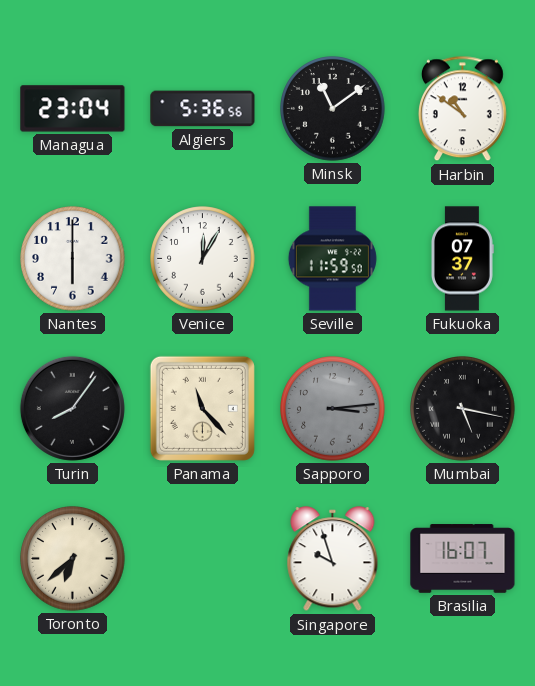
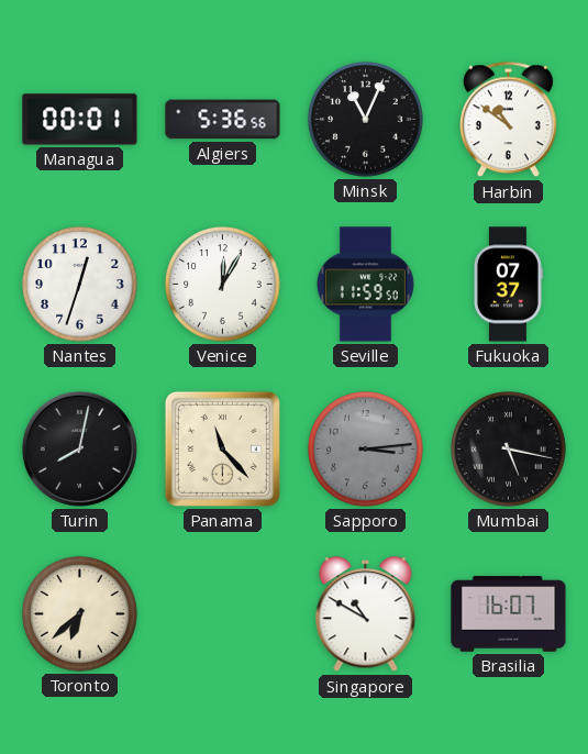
Managua: 23:04 -> 00:01 (80, 120)
Minsk: 11:09 -> 11:04 (366, 120)
Nantes: 6:00 -> 12:33 (80, 285)
Turin: 8:06 -> 8:02 (79, 448)
Singapore: 9:57 -> 10:50 (366, 614)
